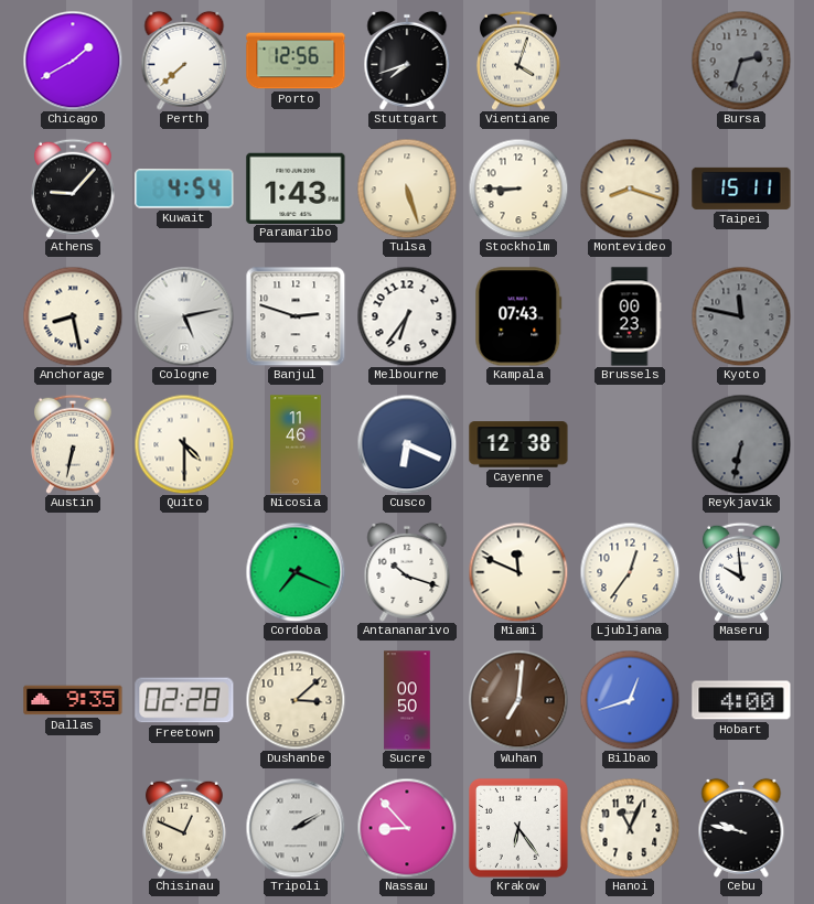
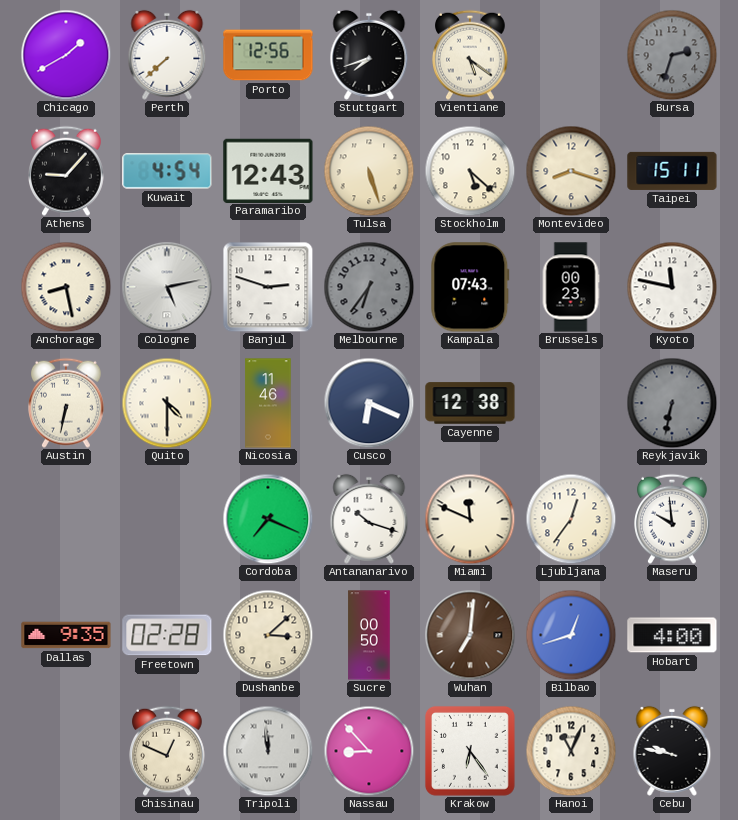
Vientiane: 4:03 -> 5:21 (471, 55)
Paramaribo: 1:43 -> 12:43 (268, 170)
Stockholm: 8:45 -> 5:22 (470, 171)
Melbourne dial: white -> grey (369, 287)
Kyoto dial: grey -> white (672, 287)
Tripoli: 2:10 -> 11:59 (268, 751)
